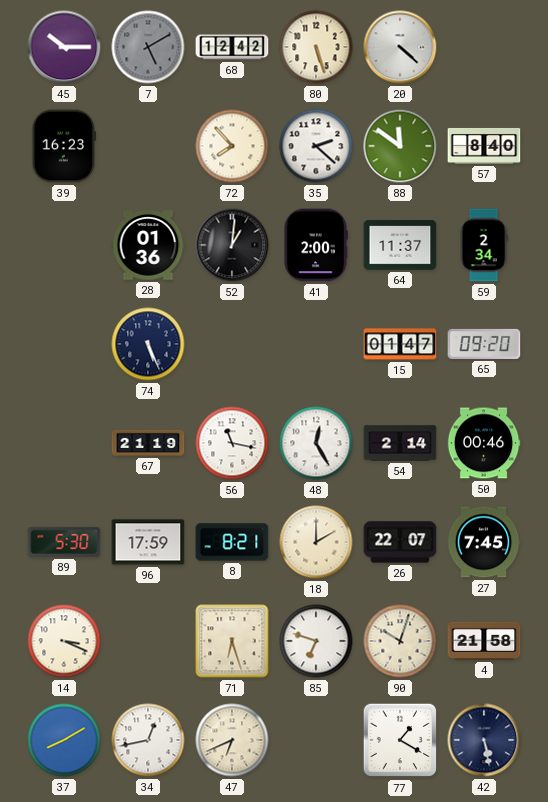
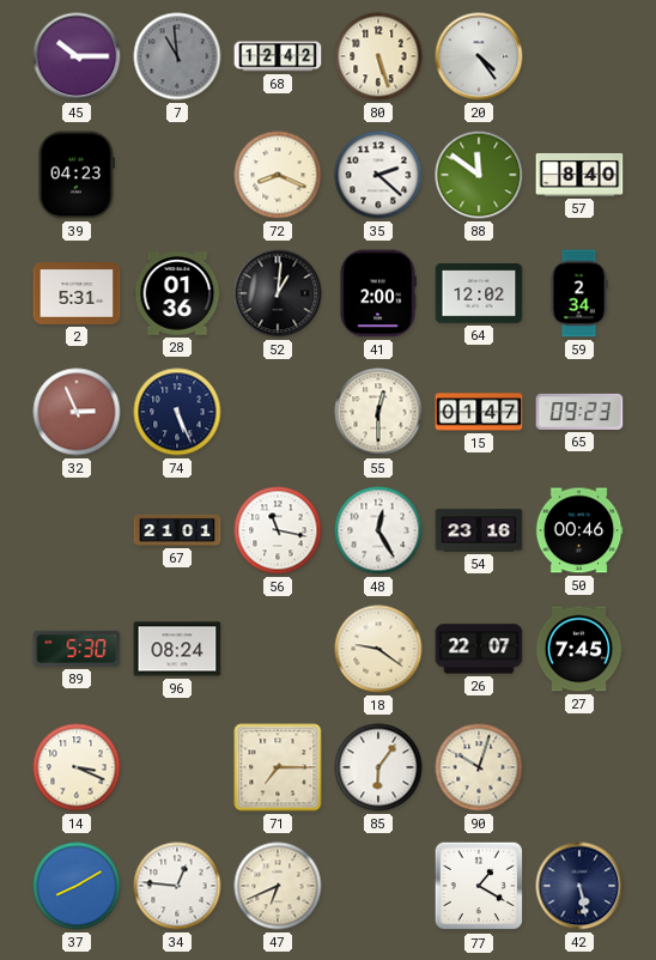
7: 5:10 -> 10:59 (177, 56)
20: 4:22 -> 4:24 (479, 56)
39: 16:23 -> 04:23 (75, 175)
72: 7:53 -> 8:19 (278, 175)
2: none -> 5:31 (77, 294)
64: 11:37 -> 12:02 (479, 293)
32: none -> 2:56 (77, 412)
55: none -> 12:30 (378, 412)
65: 09:20 -> 09:23 (579, 412)
67: 21:19 -> 21:01 (177, 530)
54: 2:14 -> 23:16 (479, 530)
96: 17:59 -> 08:24 (177, 649)
8: 8:21 -> none (232, 542)
18: 2:00 -> 9:21 (378, 649)
71: 6:27 -> 7:15 (278, 767)
85: 6:48 -> 6:06 (378, 767)
4: 21:58 -> none (484, 641)
34: 12:43 -> 12:46 (177, 886)
